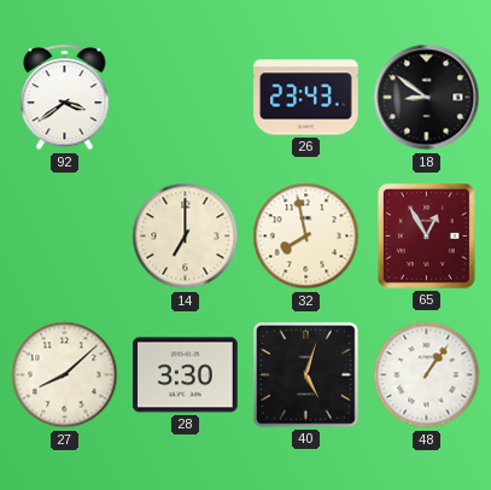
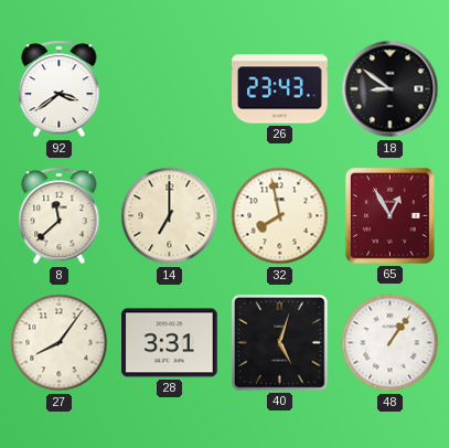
8: none -> 11:38 (60, 216)
27: 8:08 -> 8:06 (60, 343)
28: 3:30 -> 3:31 (170, 343)
